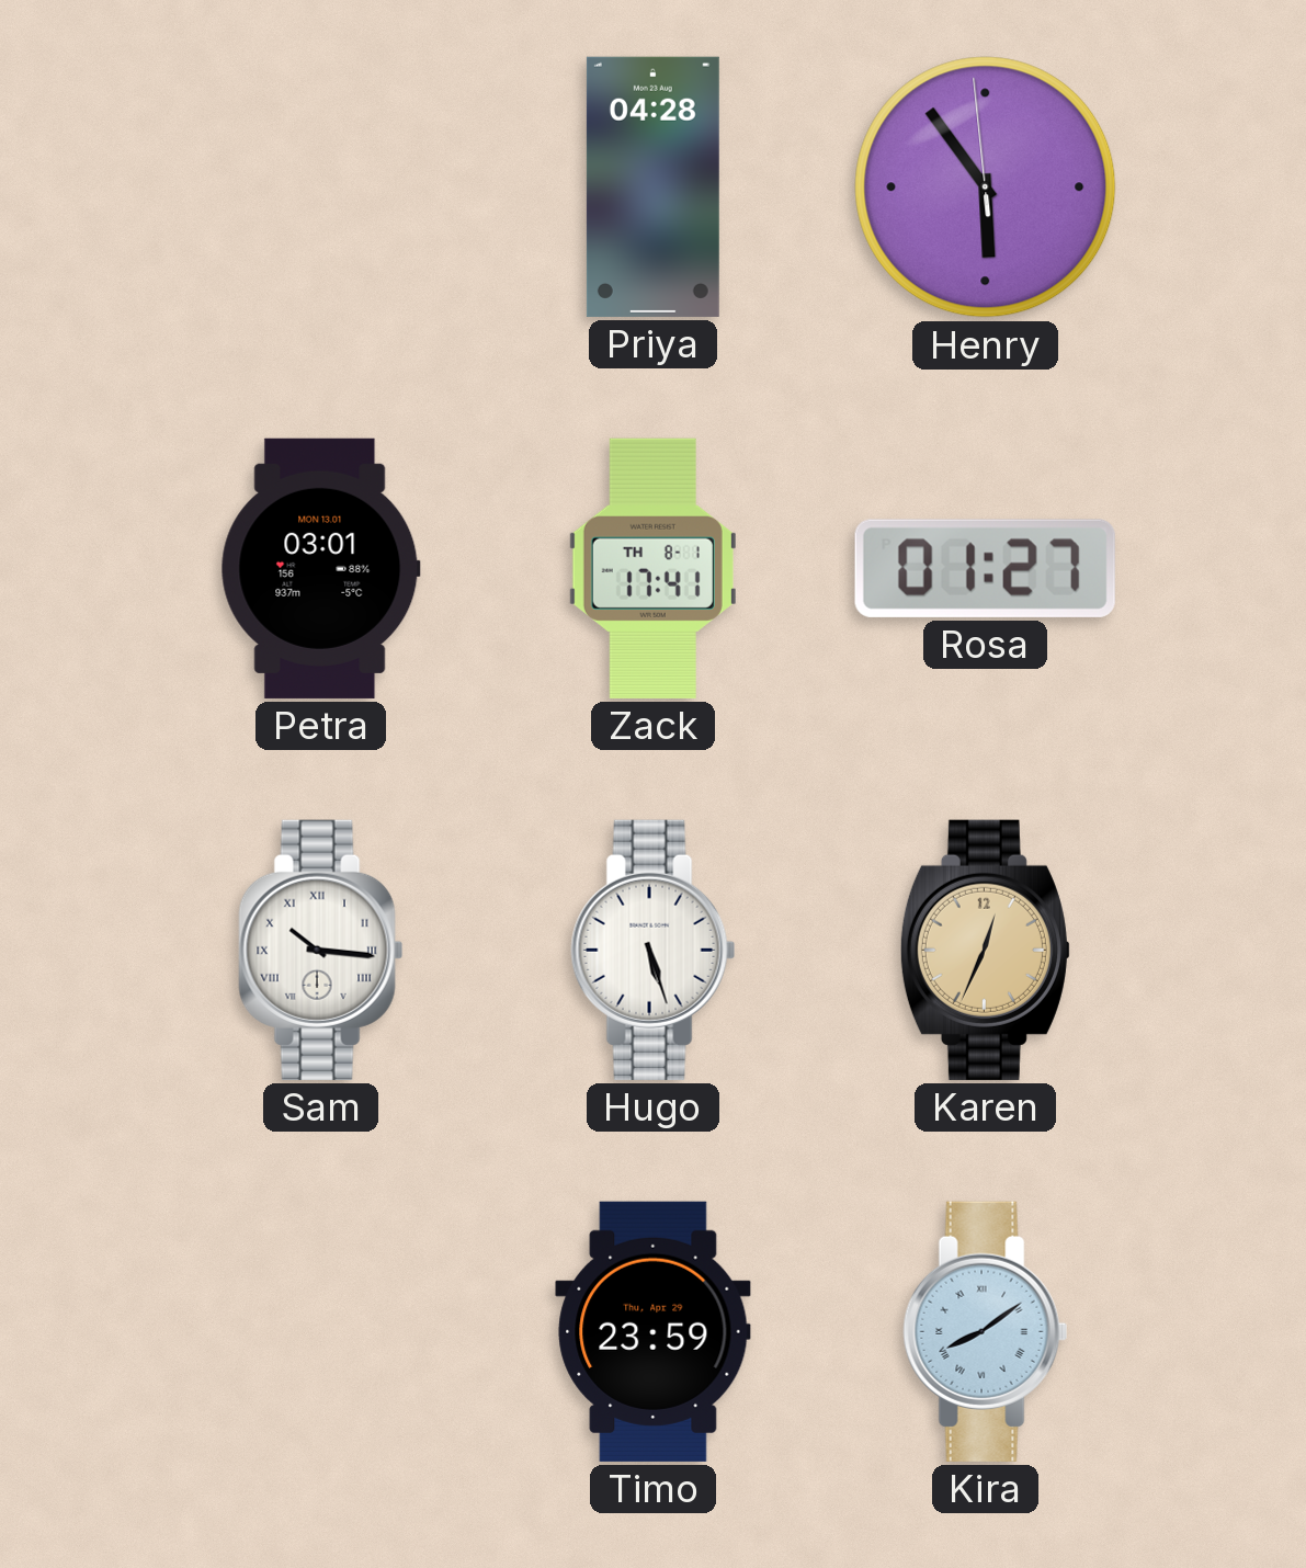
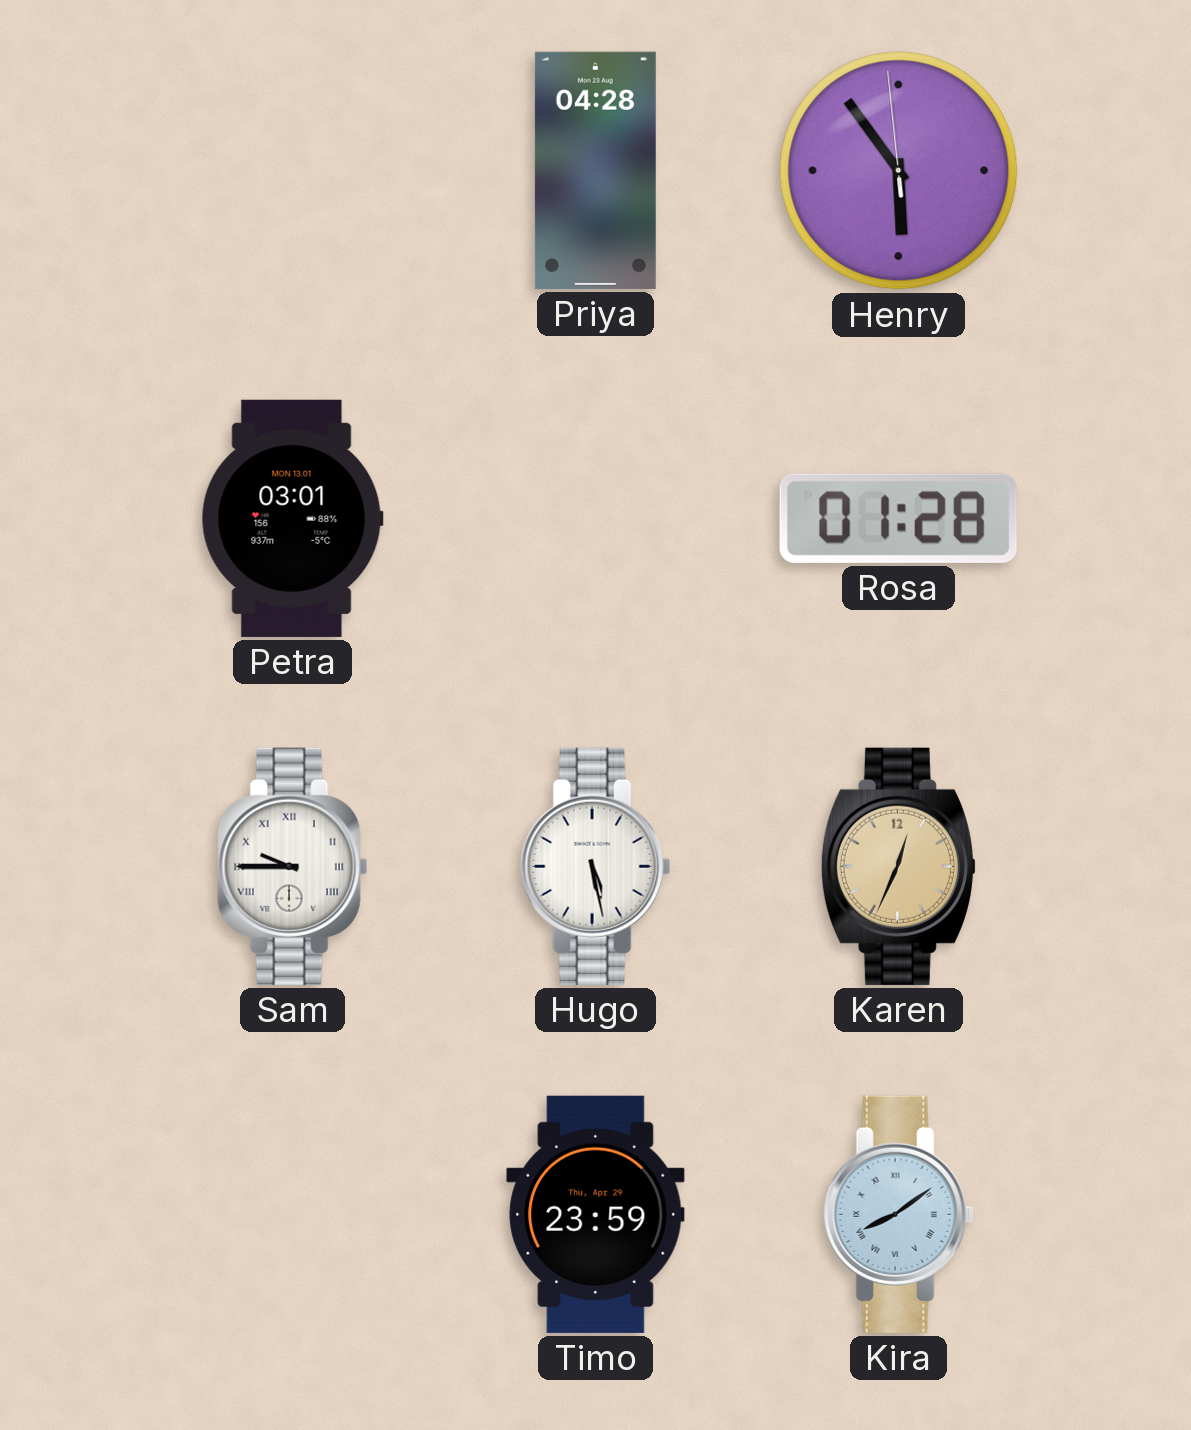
Zack: 17:41 -> none (652, 568)
Rosa: 01:27 -> 01:28 (898, 518)
Sam: 10:16 -> 9:45 (293, 866)
Hugo: 5:27 -> 5:28 (596, 866)
